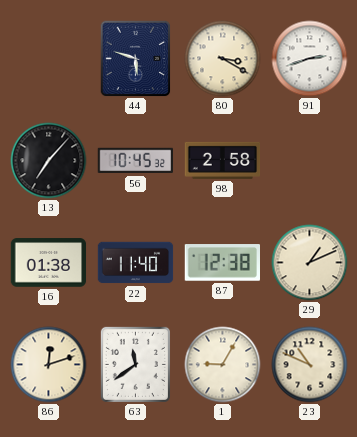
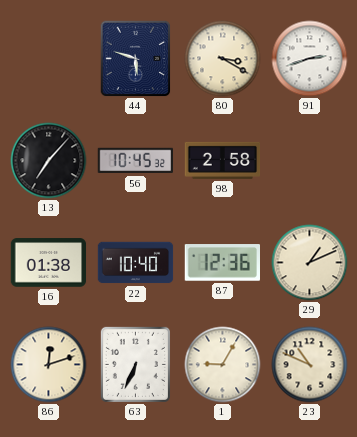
22: 11:40 -> 10:40 (136, 263)
87: 12:38 -> 12:36 (222, 263)
63: 11:39 -> 6:34 (135, 364)
